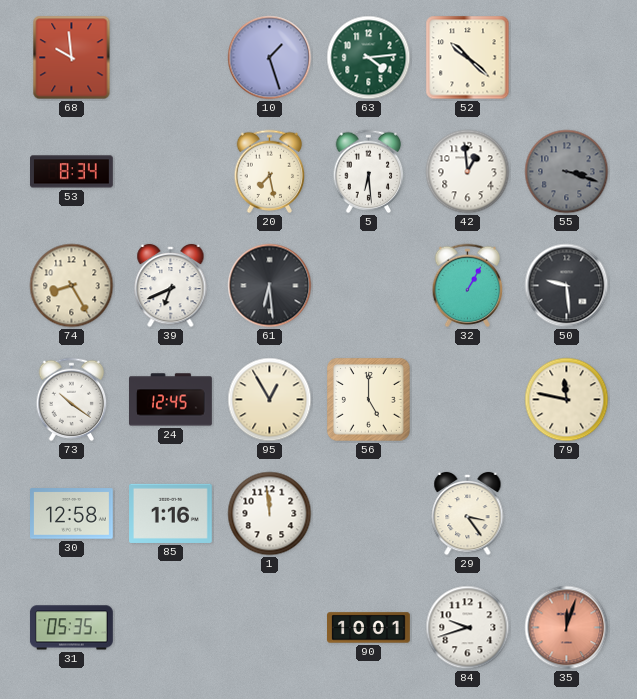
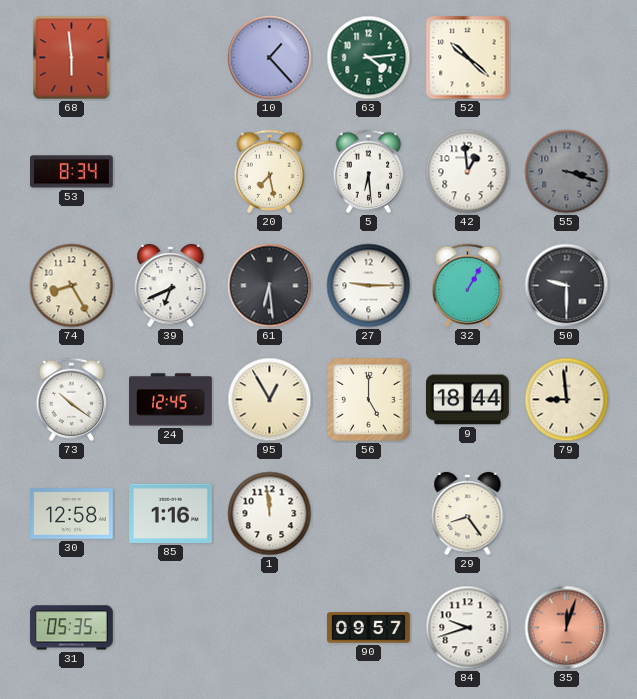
68: 9:59 -> 5:59 (72, 58)
10: 1:27 -> 1:23 (270, 58)
27: none -> 9:15 (369, 286)
50: 9:29 -> 9:30 (567, 286)
9: none -> 18:44 (468, 400)
79: 11:47 -> 8:59 (567, 400)
29: 3:24 -> 8:24 (468, 514)
90: 10:01 -> 09:57 (369, 628)
